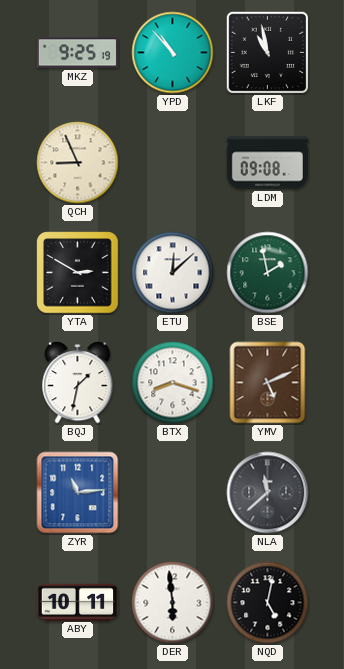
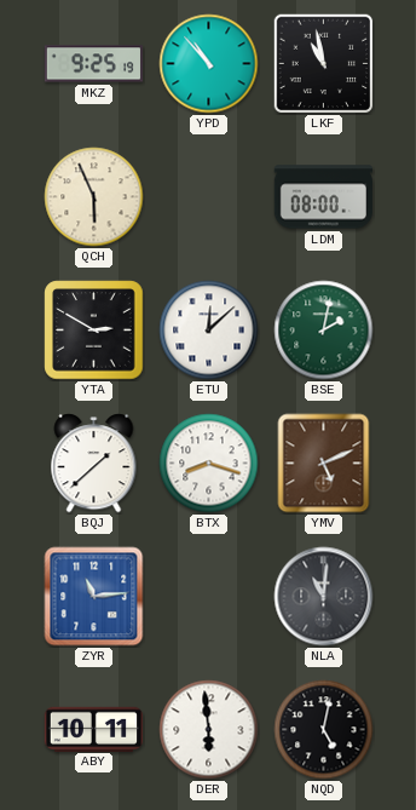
QCH: 8:56 -> 5:56 (94, 197)
LDM: 09:08 -> 08:00 (323, 197)
BSE: 1:58 -> 2:02 (324, 331)
BQJ: 1:32 -> 1:38 (94, 464)
NLA: 11:38 -> 11:01 (324, 597)
